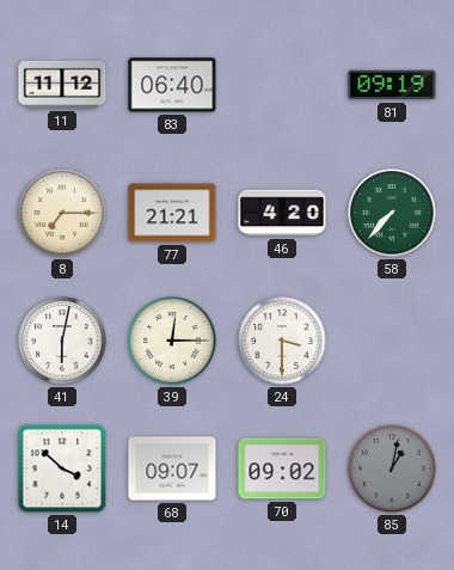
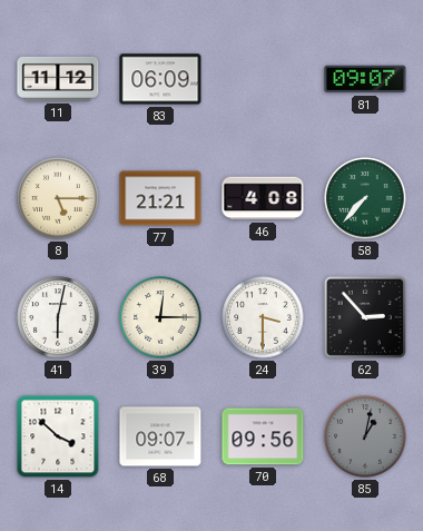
83: 06:40 -> 06:09 (160, 79)
81: 09:19 -> 09:07 (365, 79)
8: 7:15 -> 5:15 (58, 198)
46: 4:20 -> 4:08 (263, 198)
62: none -> 2:53 (365, 317)
70: 09:02 -> 09:56 (263, 436)
